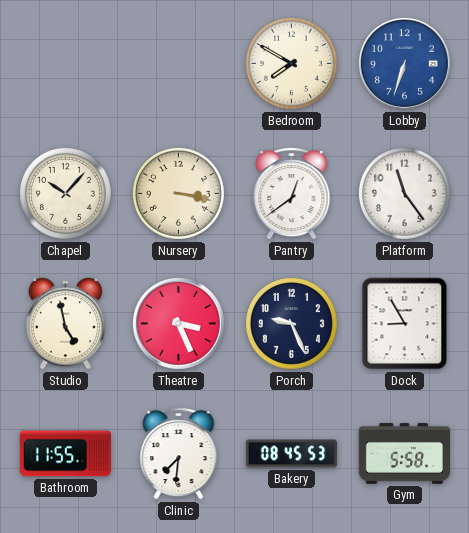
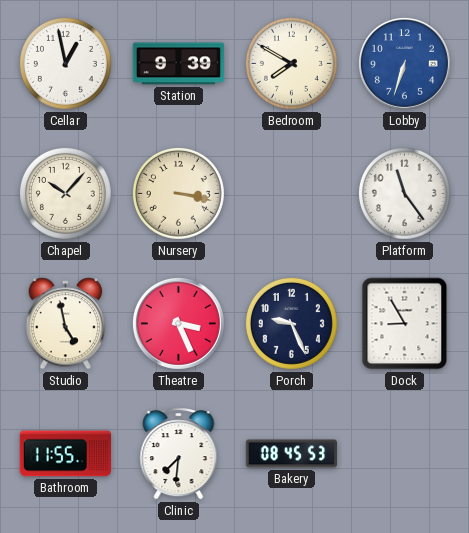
Cellar: none -> 12:58 (65, 63)
Station: none -> 9:39 (179, 64)
Pantry: 12:39 -> none (292, 194)
Gym: 5:58 -> none (405, 454)
